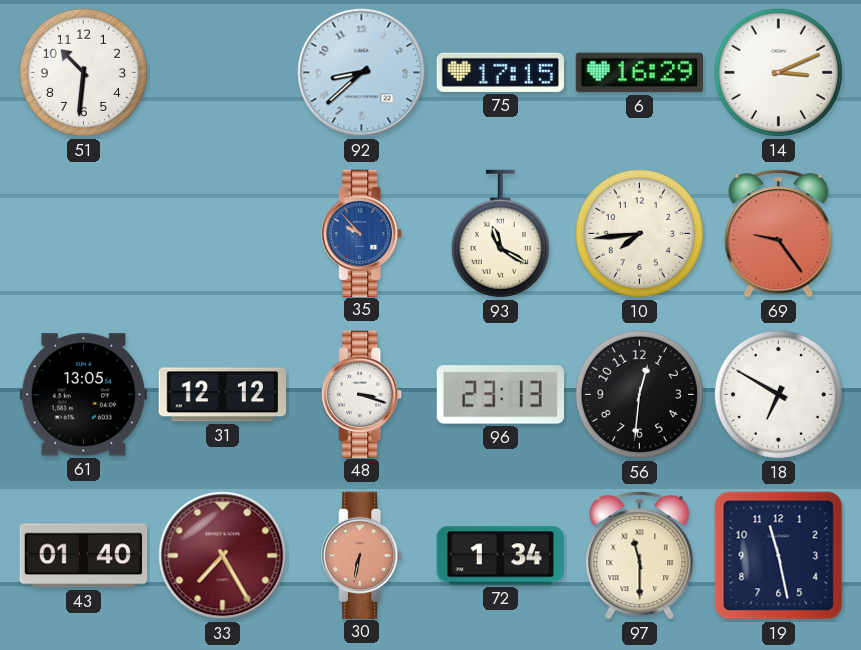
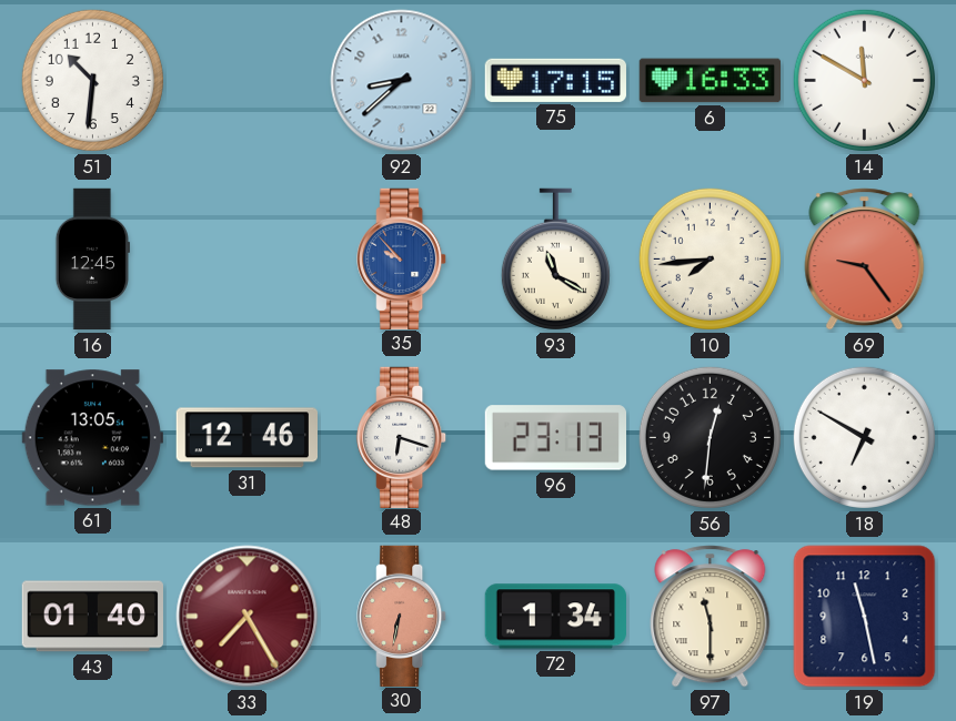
6: 16:29 -> 16:33 (710, 81)
14: 3:11 -> 11:50 (864, 80)
16: none -> 12:45 (92, 260)
31: 12:12 -> 12:46 (246, 438)
48: 3:18 -> 6:18 (402, 437)
